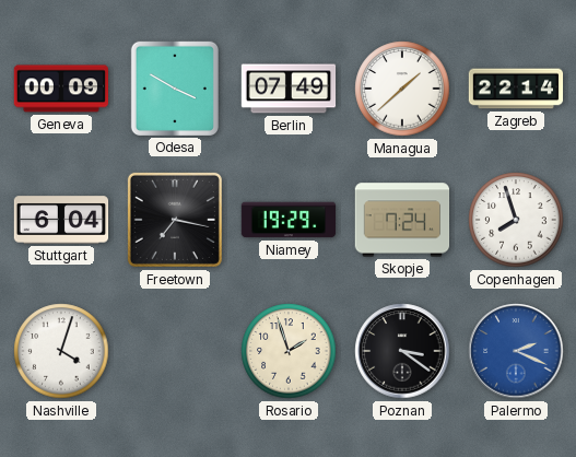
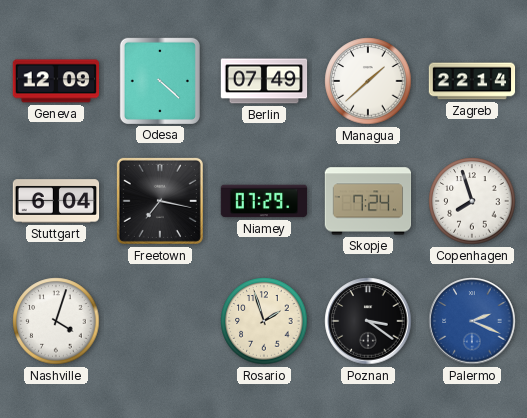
Geneva: 00:09 -> 12:09 (55, 81)
Odesa: 3:50 -> 4:22 (160, 80)
Niamey: 19:29 -> 07:29 (264, 201)
